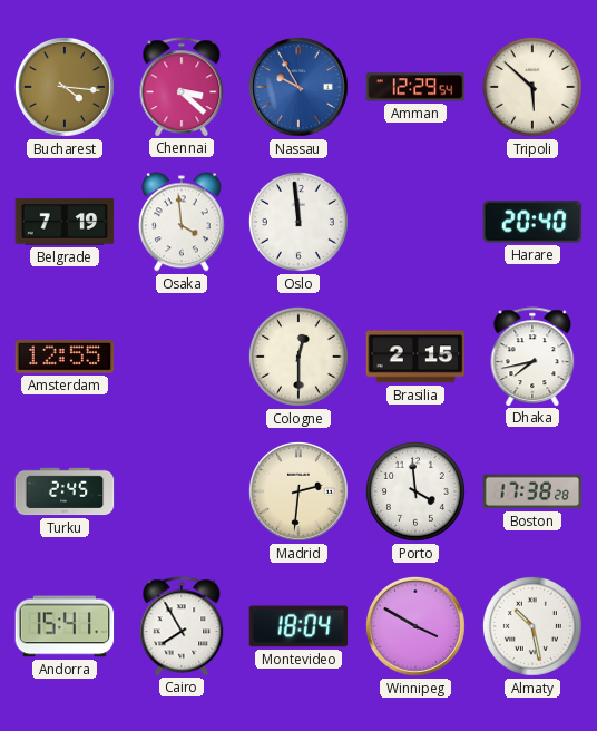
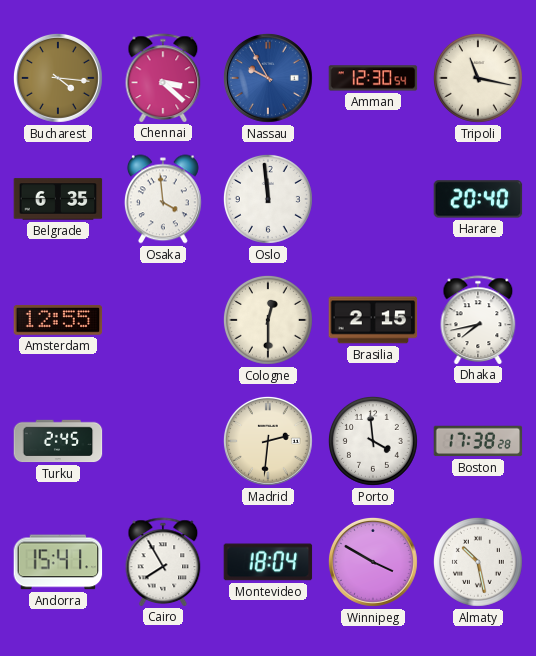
Amman: 12:29 -> 12:30 (373, 78)
Tripoli: 5:52 -> 11:17 (478, 78)
Belgrade: 7:19 -> 6:35 (58, 199)
